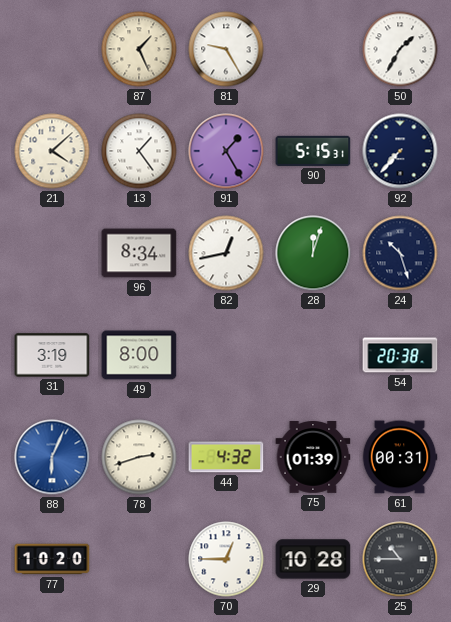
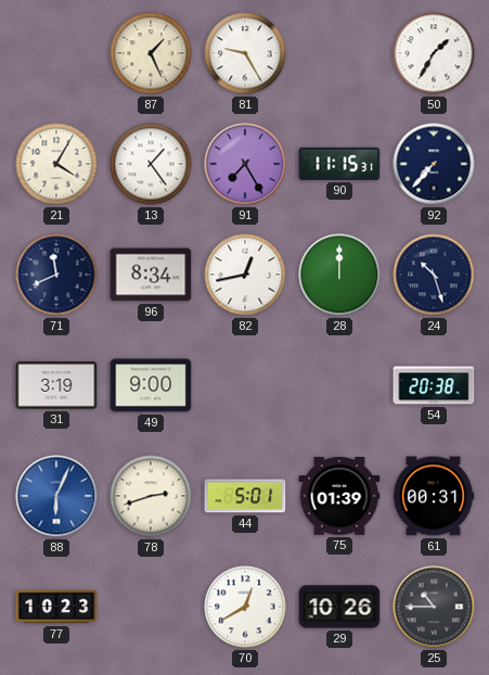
21: 4:08 -> 4:05 (56, 164)
91: 1:25 -> 7:25 (245, 164)
90: 5:15 -> 11:15 (339, 164)
71: none -> 11:41 (56, 275)
28: 12:03 -> 12:00 (339, 275)
49: 8:00 -> 9:00 (151, 385)
44: 4:32 -> 5:01 (245, 496)
77: 10:20 -> 10:23 (56, 607)
70: 12:45 -> 12:40 (245, 607)
29: 10:28 -> 10:26 (339, 607)
